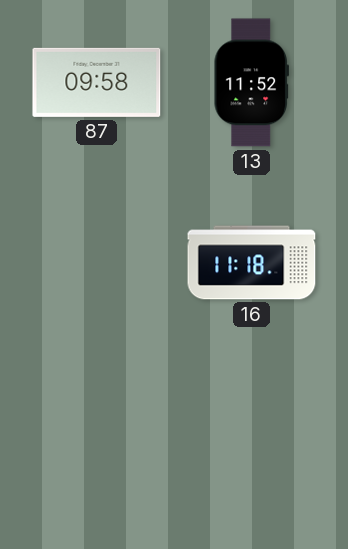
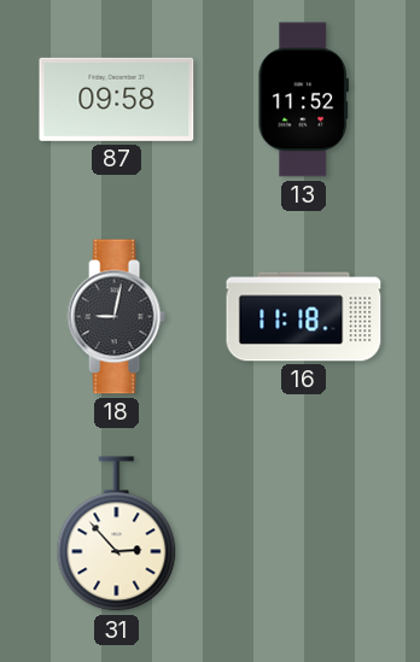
18: none -> 9:02 (116, 317)
31: none -> 2:53 (117, 534)
